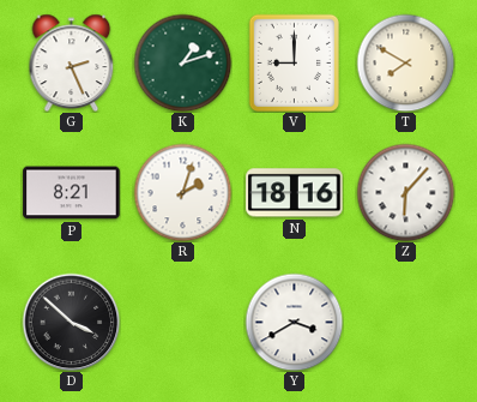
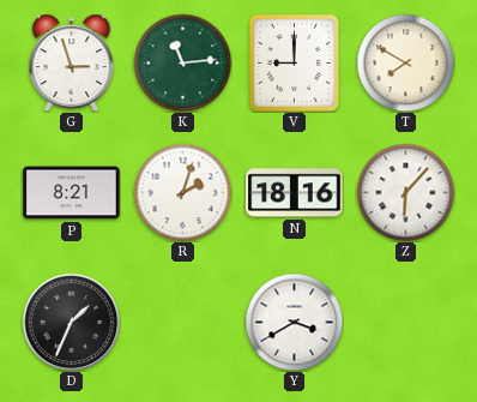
G: 2:26 -> 2:57 (72, 62)
K: 1:12 -> 11:14 (182, 62)
D: 3:52 -> 1:34 (71, 322)
